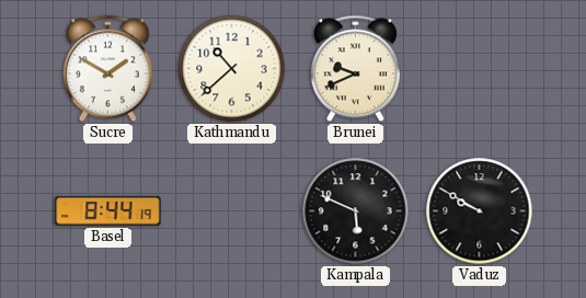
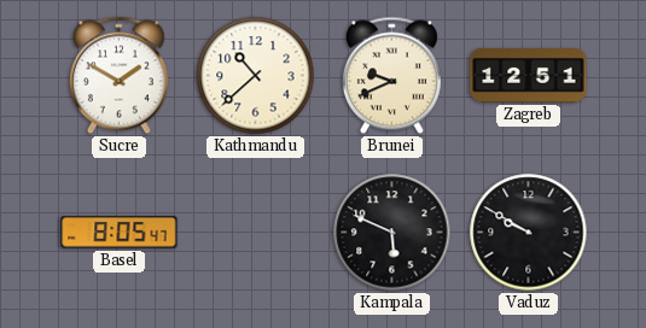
Zagreb: none -> 12:51 (529, 76)
Basel: 8:44 -> 8:05 (120, 233)
